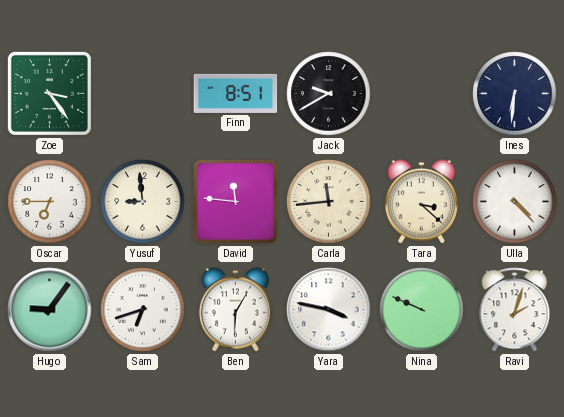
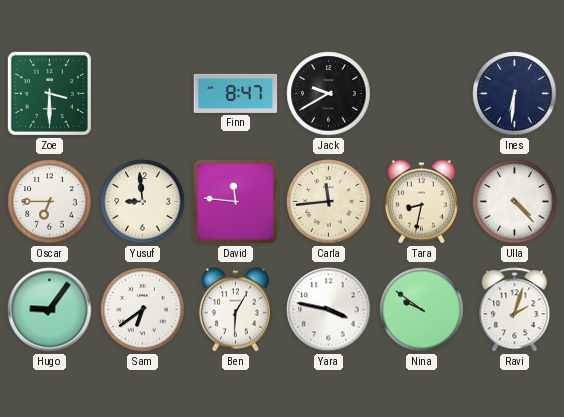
Zoe: 3:24 -> 3:30 (49, 93)
Finn: 8:51 -> 8:47 (236, 93)
Tara: 3:22 -> 8:32 (421, 202)
Sam: 6:42 -> 6:39 (143, 310)
Nina: 9:49 -> 9:51 (422, 310)
